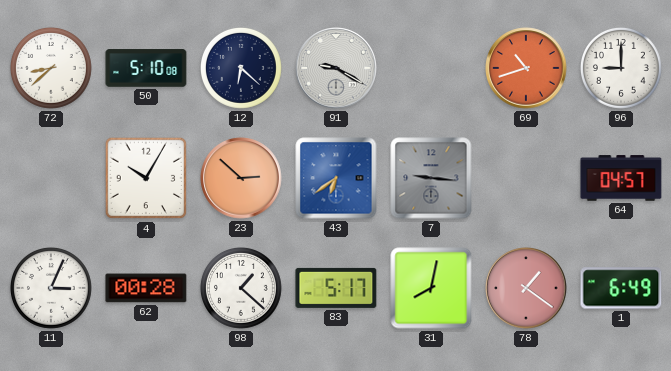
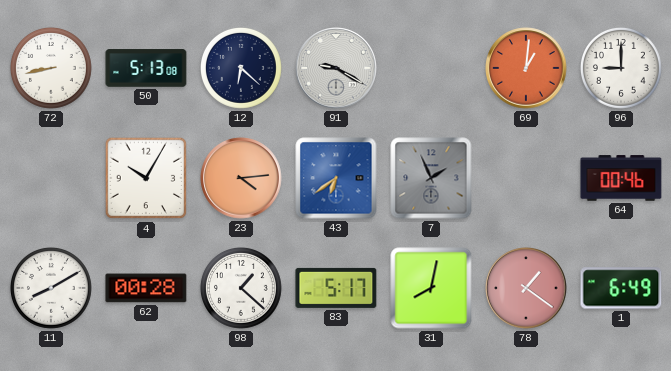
72: 8:38 -> 8:43 (51, 68)
50: 5:10 -> 5:13 (146, 68)
69: 10:42 -> 1:01 (526, 68)
23: 2:52 -> 4:14 (241, 178)
7: 9:16 -> 1:56 (431, 178)
64: 04:57 -> 00:46 (621, 178)
11: 3:04 -> 8:10 (51, 288)
